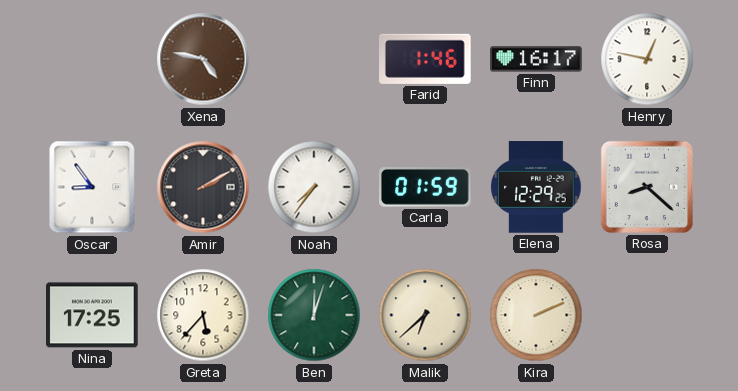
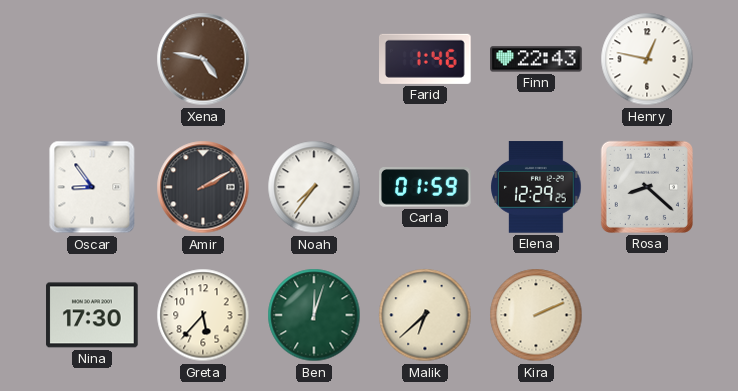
Finn: 16:17 -> 22:43 (536, 59)
Nina: 17:25 -> 17:30 (92, 315)
